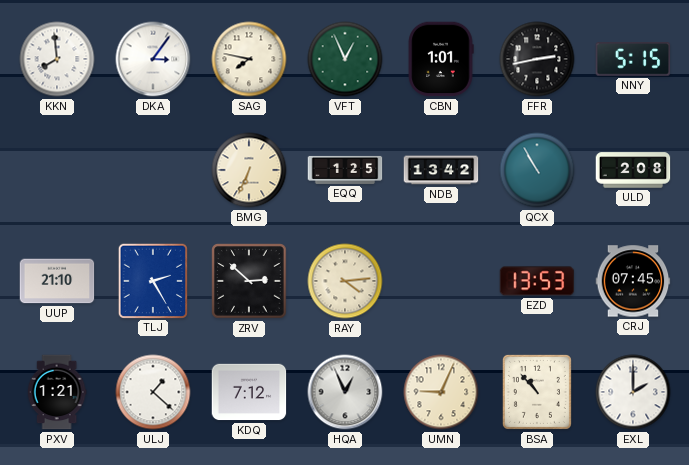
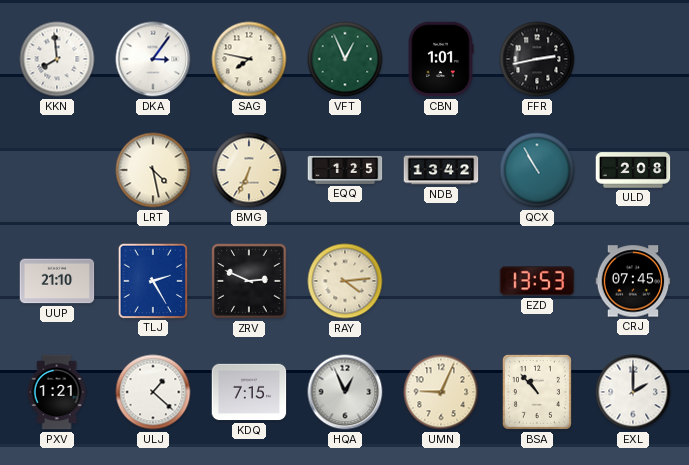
NNY: 5:15 -> none (633, 59)
LRT: none -> 4:28 (153, 170)
ZRV: 2:52 -> 2:49 (249, 281)
KDQ: 7:12 -> 7:15 (249, 392)
